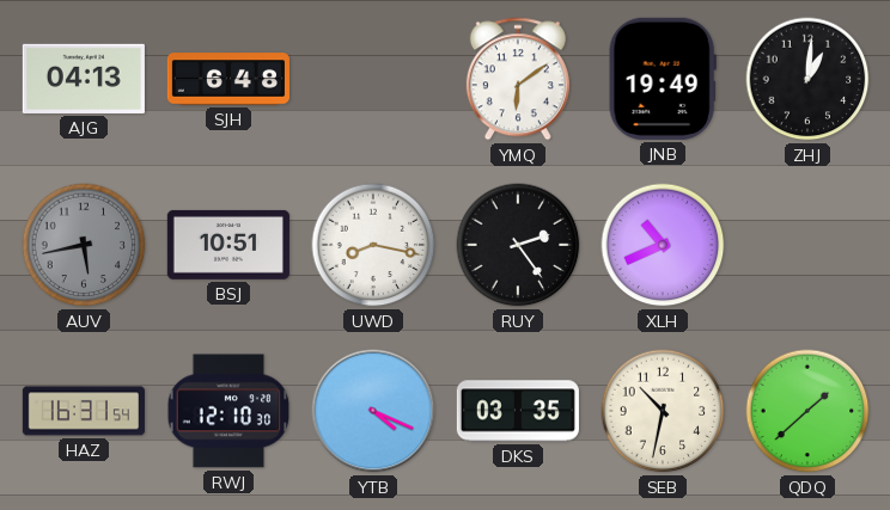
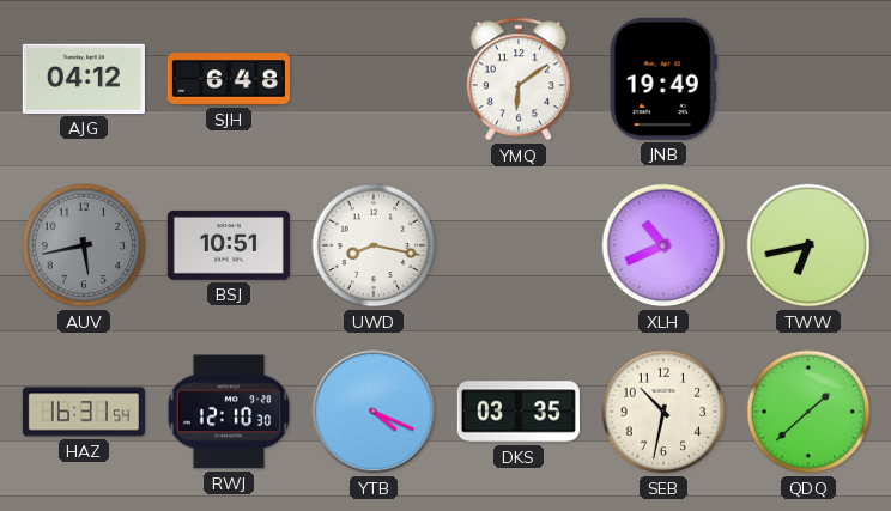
AJG: 04:13 -> 04:12 (84, 79)
ZHJ: 1:01 -> none (807, 79)
RUY: 2:24 -> none (518, 245)
TWW: none -> 6:43 (808, 245)
